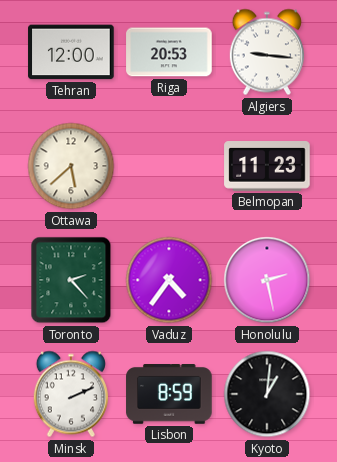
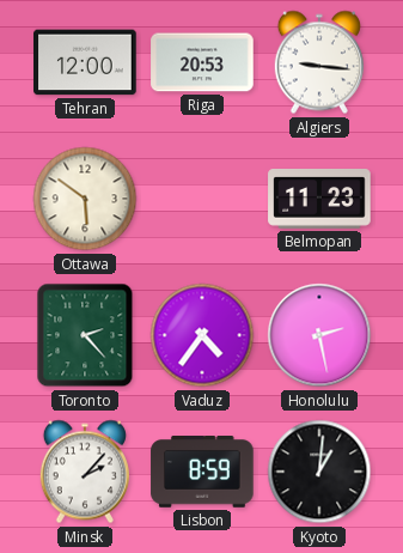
Ottawa: 5:38 -> 5:51 (85, 199)
Minsk: 2:11 -> 2:07 (85, 472)
